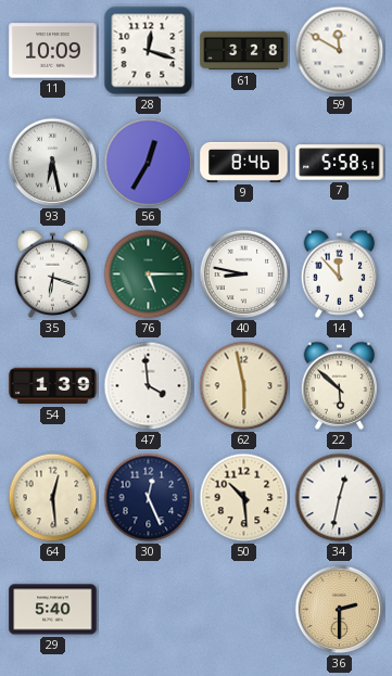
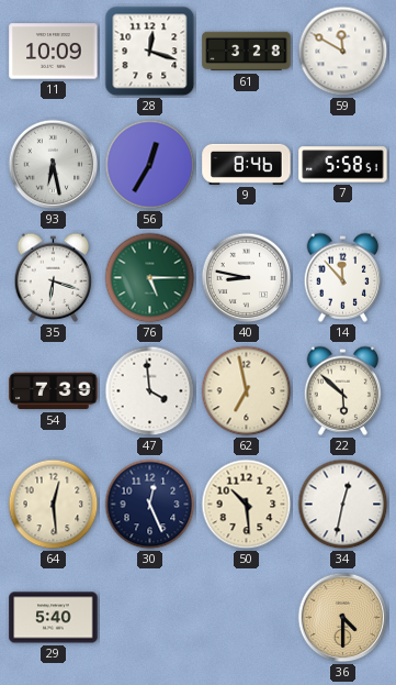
54: 1:39 -> 7:39 (54, 391)
62: 5:58 -> 6:58 (247, 391)
36: 2:30 -> 4:30 (343, 618)
